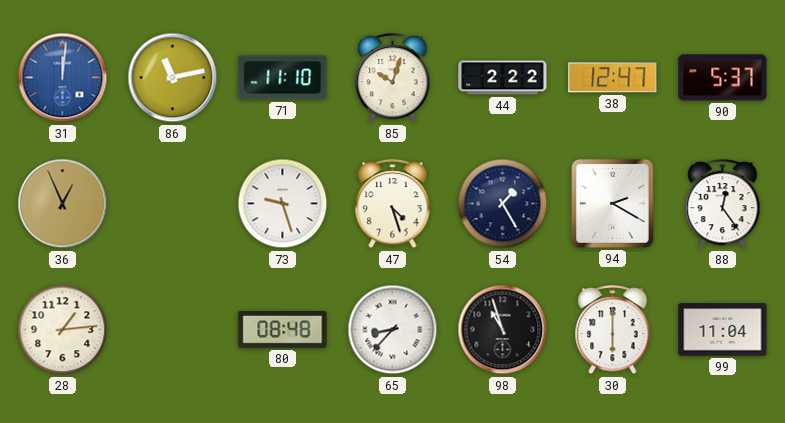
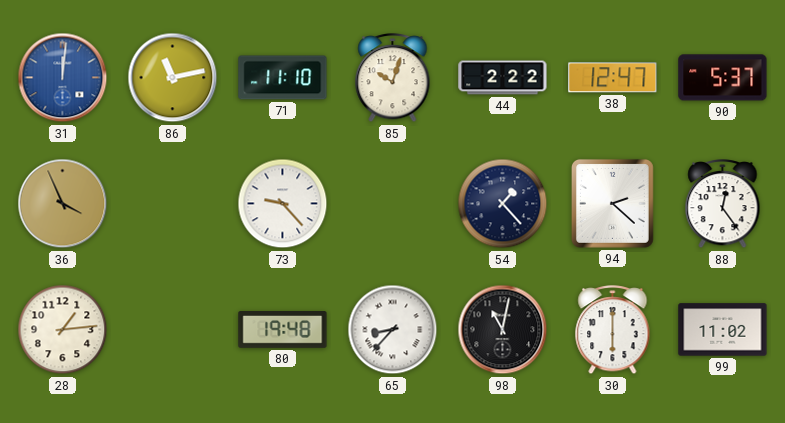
36: 12:56 -> 3:56 (63, 204)
73: 9:27 -> 9:23 (283, 204)
47: 4:27 -> none (393, 204)
54: 1:25 -> 1:23 (503, 204)
94: 2:20 -> 2:22 (612, 203)
80: 08:48 -> 19:48 (283, 330)
98: 10:57 -> 11:02 (503, 330)
99: 11:04 -> 11:02 (723, 330)
